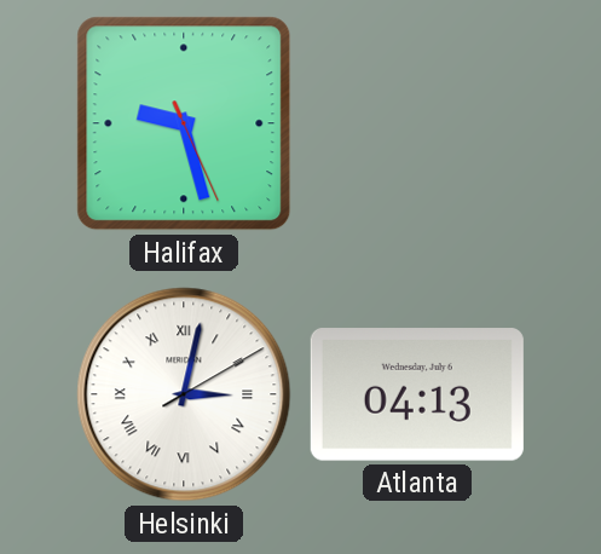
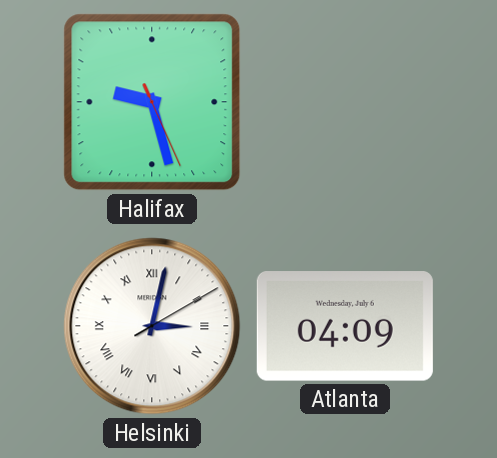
Atlanta: 04:13 -> 04:09 (345, 326)
